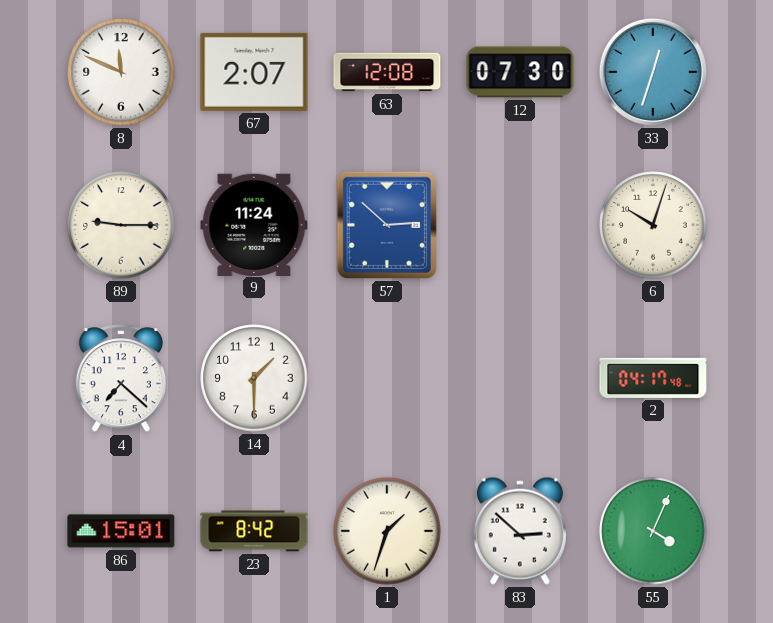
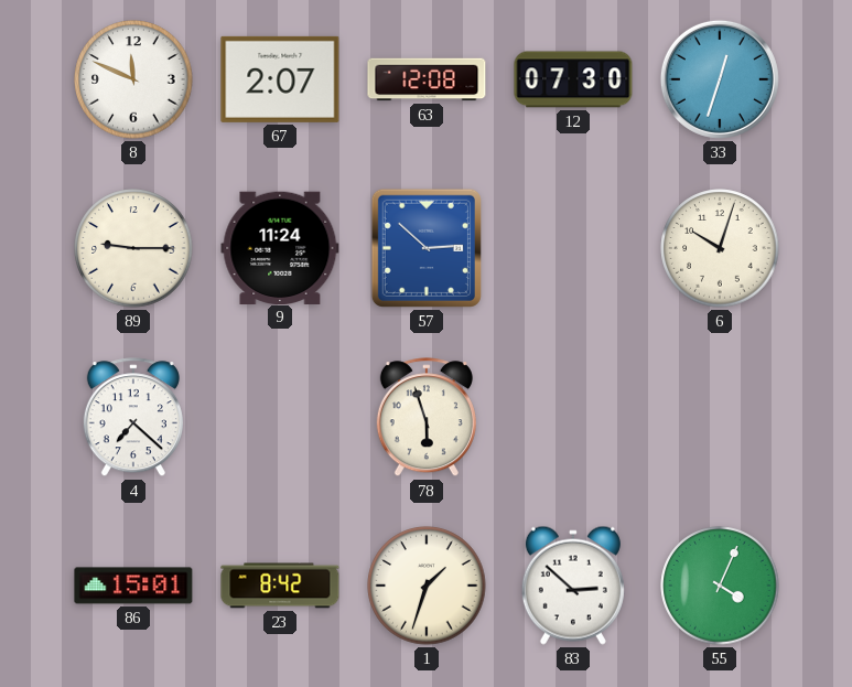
14: 1:30 -> none (254, 378)
78: none -> 5:57 (427, 418)
2: 04:17 -> none (653, 378)
